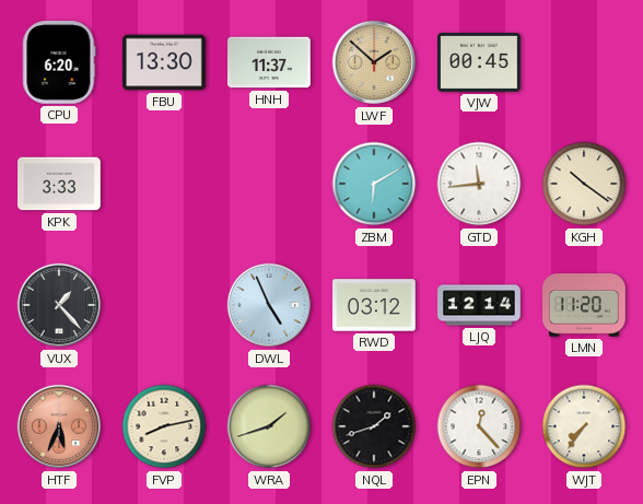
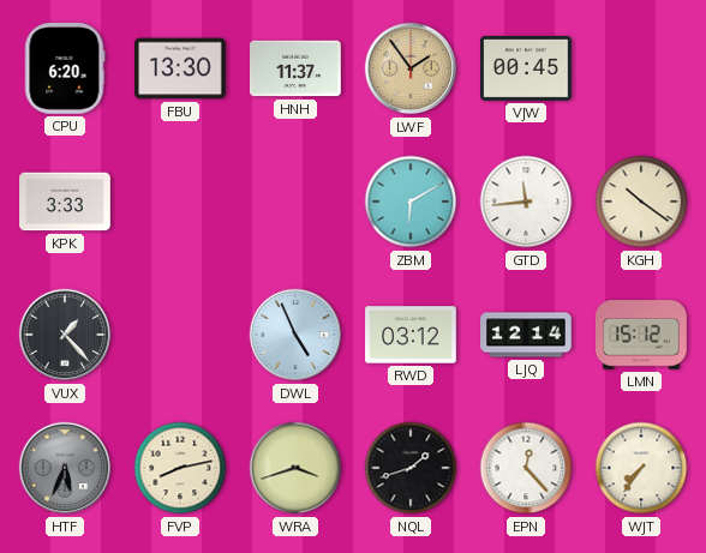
LWF: 1:52 -> 1:54 (411, 68)
LMN: 11:20 -> 15:12 (641, 335)
HTF dial: salmon -> grey (65, 468)
WRA: 1:42 -> 3:42 (295, 468)
